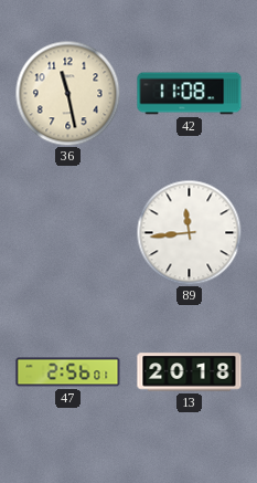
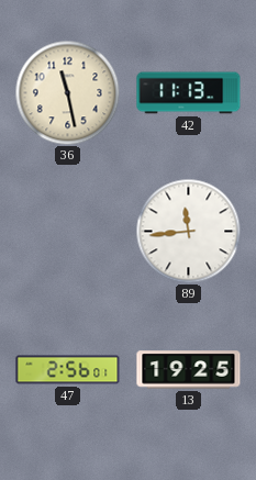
42: 11:08 -> 11:13 (189, 93)
13: 20:18 -> 19:25 (189, 370)
